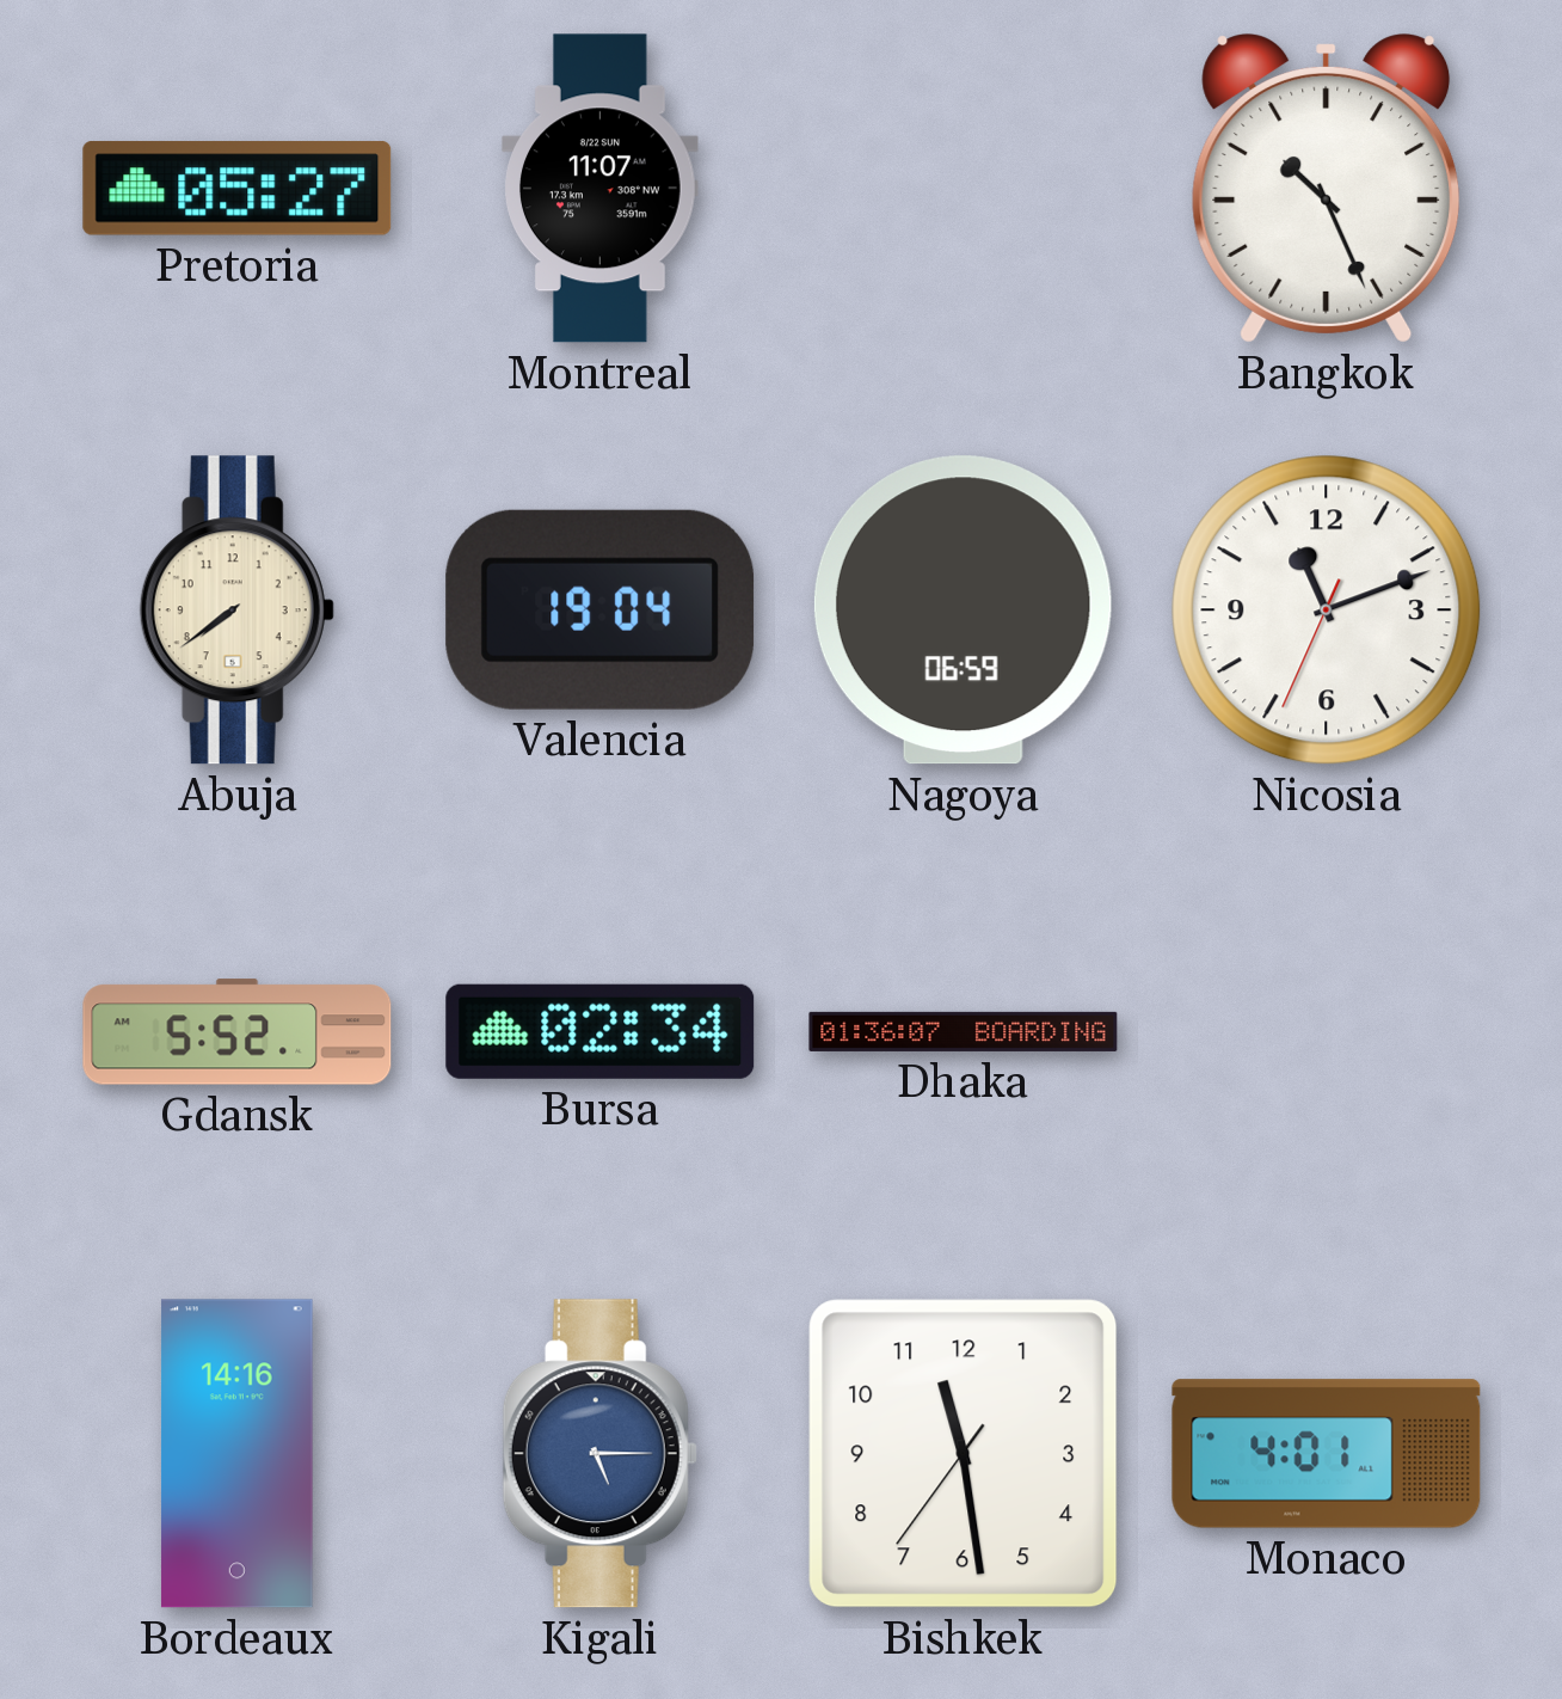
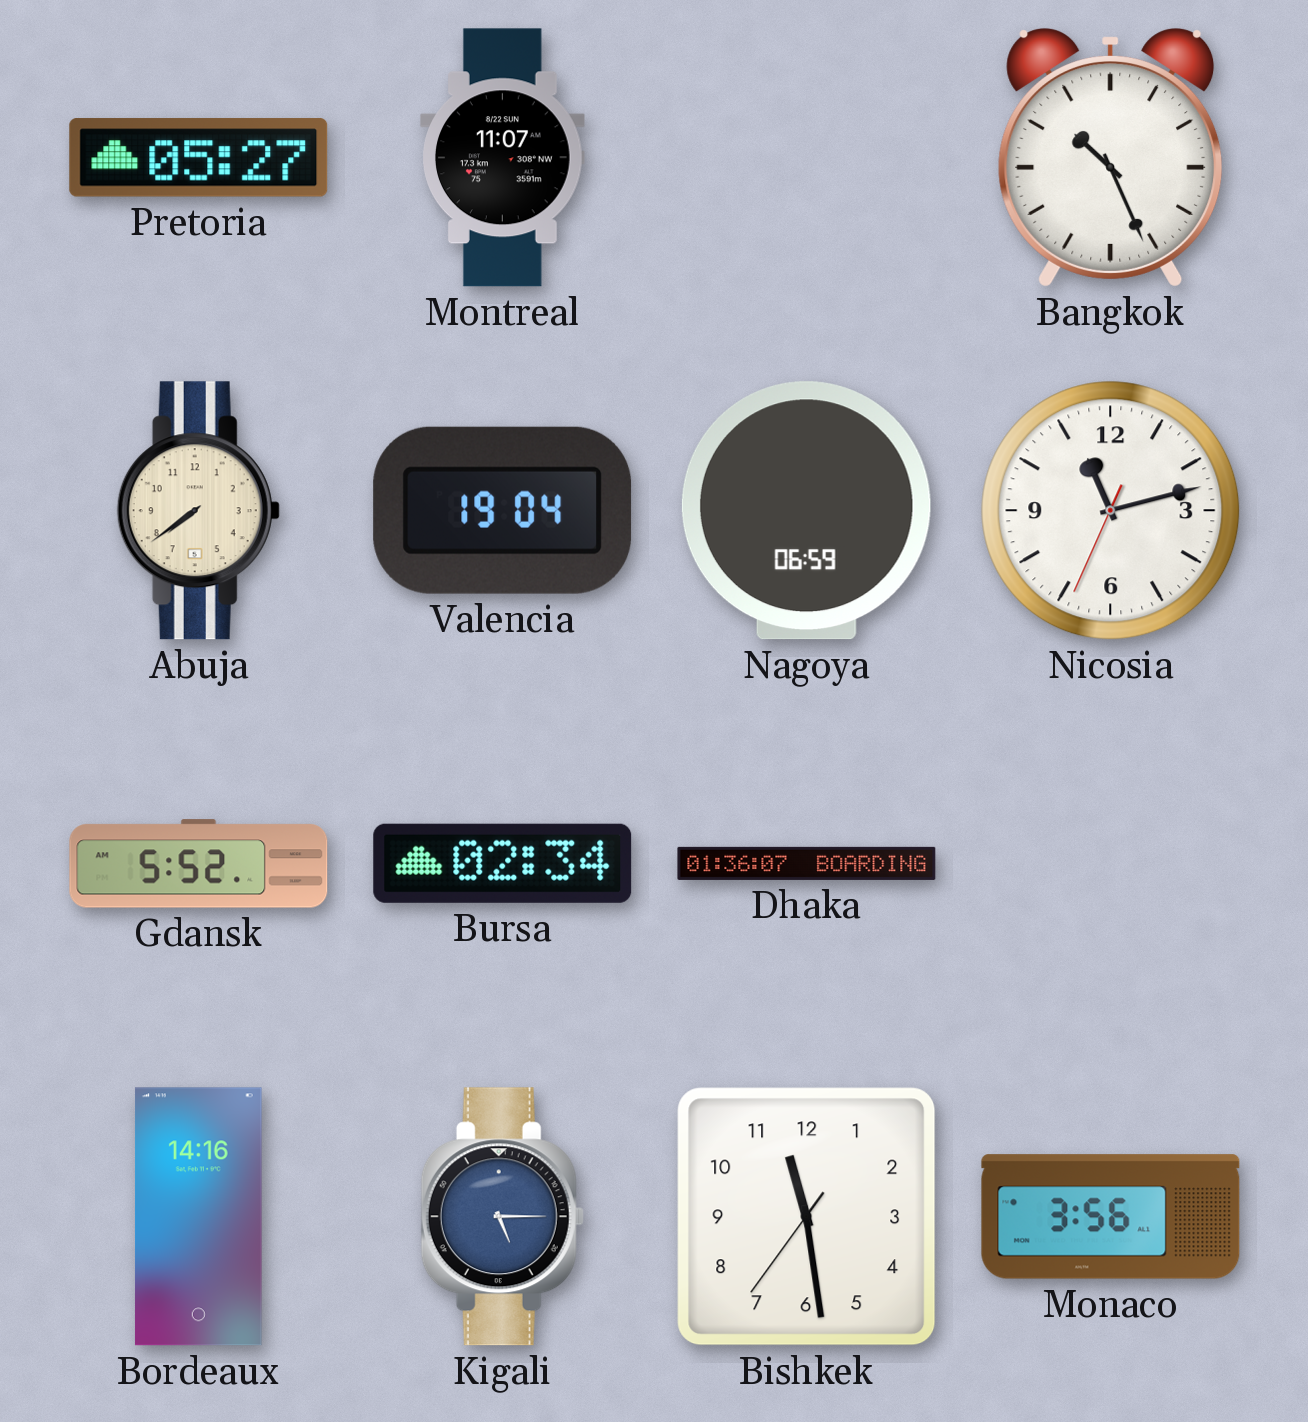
Nicosia: 11:11 -> 11:12 (1111, 511)
Monaco: 4:01 -> 3:56 (1111, 1217)
